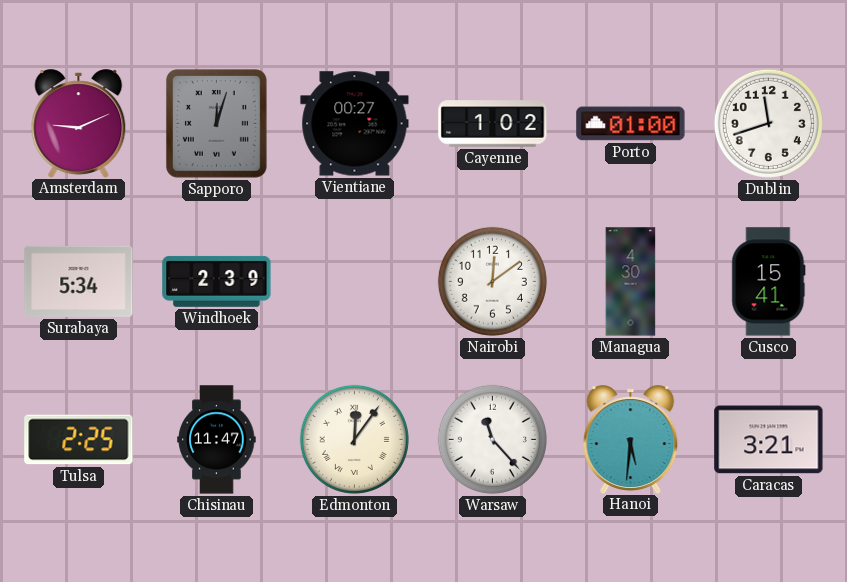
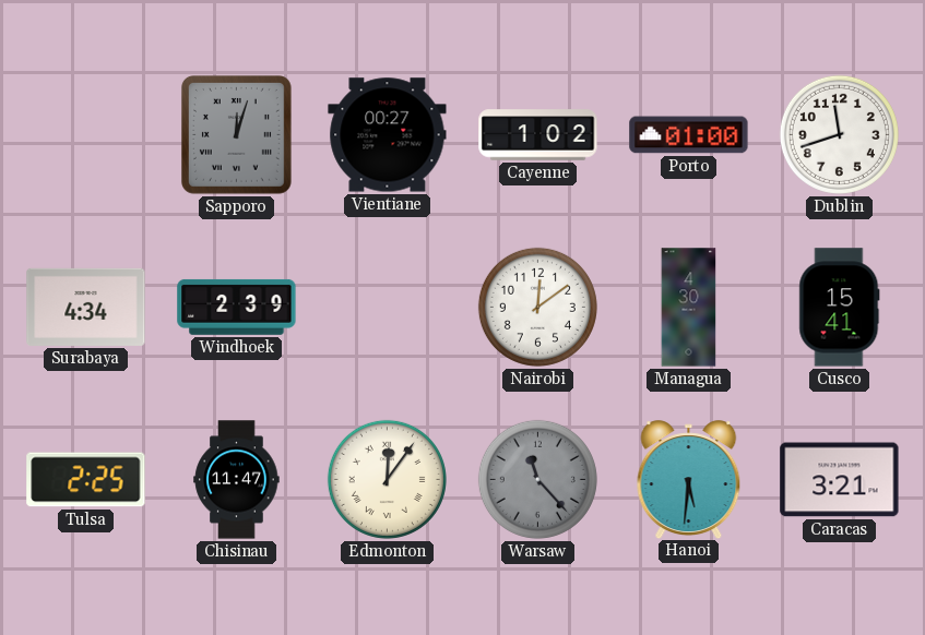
Amsterdam: 9:11 -> none (79, 123)
Surabaya: 5:34 -> 4:34 (86, 307)
Warsaw dial: white -> grey (537, 479)
